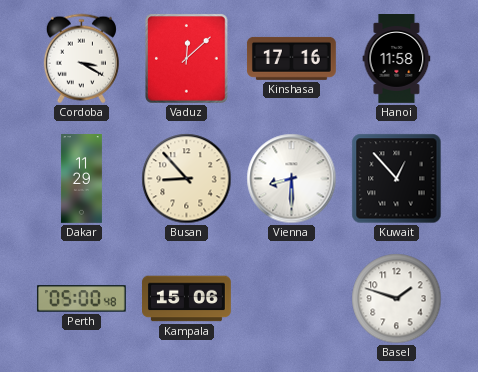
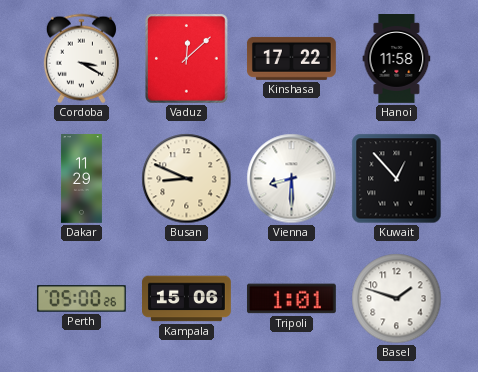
Kinshasa: 17:16 -> 17:22 (291, 58)
Busan: 8:53 -> 8:49 (187, 179)
Perth: 05:00:48 -> 05:00:26 (81, 299)
Tripoli: none -> 1:01 (291, 299)
